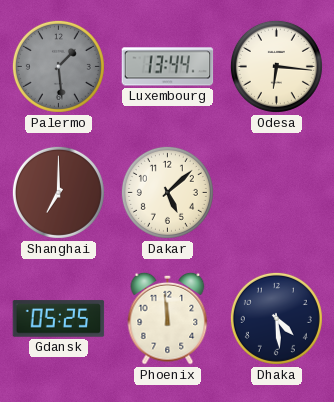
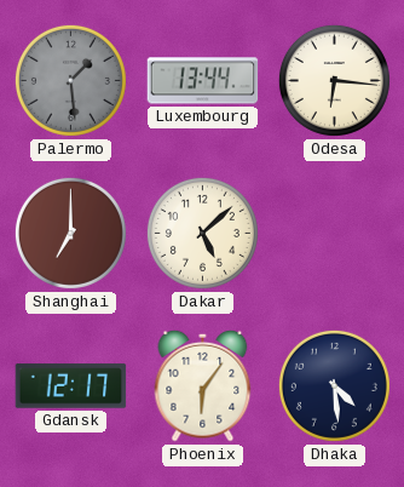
Gdansk: 05:25 -> 12:17 (71, 386)
Phoenix: 11:59 -> 6:06 (203, 385)
